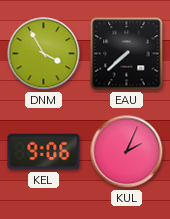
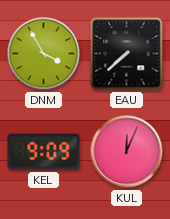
KEL: 9:06 -> 9:09 (44, 152)
KUL: 2:04 -> 12:04 (127, 152)
